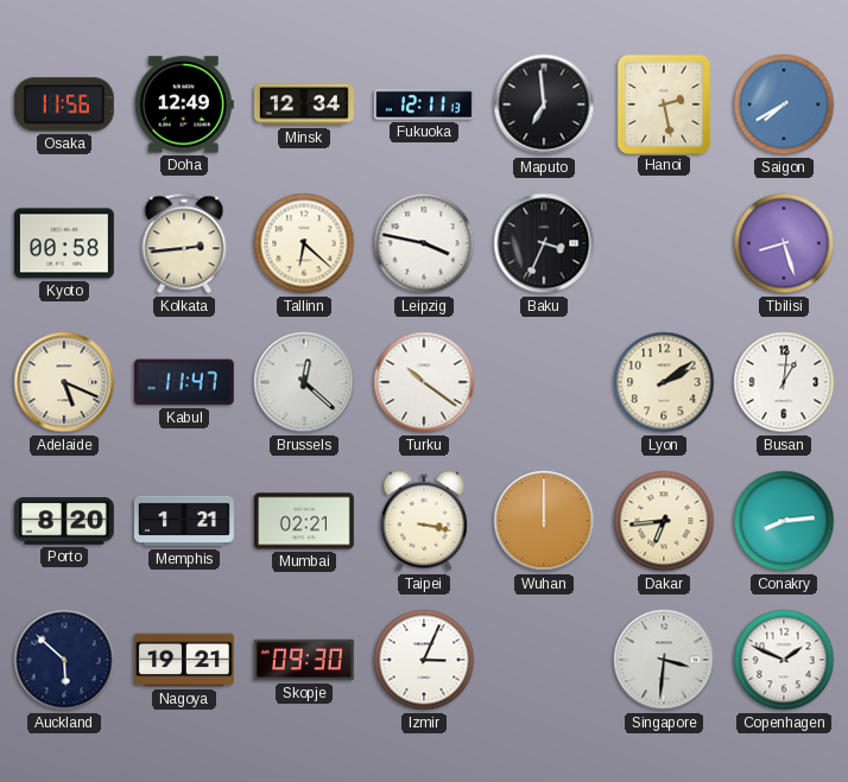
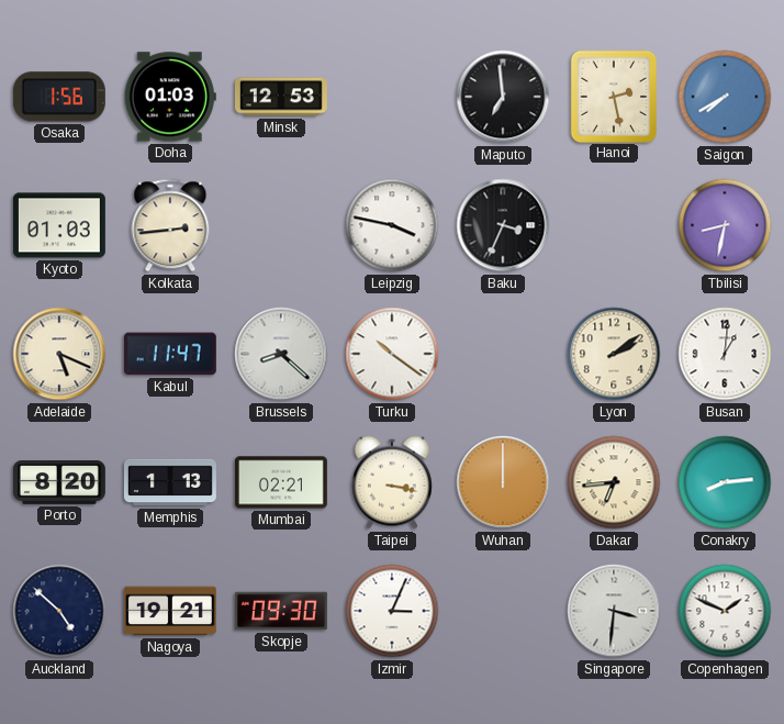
Osaka: 11:56 -> 1:56 (59, 97)
Doha: 12:49 -> 01:03 (170, 97)
Minsk: 12:34 -> 12:53 (281, 97)
Fukuoka: 12:11 -> none (424, 104)
Kyoto: 00:58 -> 01:03 (59, 225)
Tallinn: 6:22 -> none (304, 243)
Tbilisi: 8:27 -> 8:32 (725, 225)
Brussels: 12:22 -> 8:22 (281, 354)
Memphis: 1:21 -> 1:13 (170, 482)
Auckland: 5:52 -> 4:52 (59, 611)
